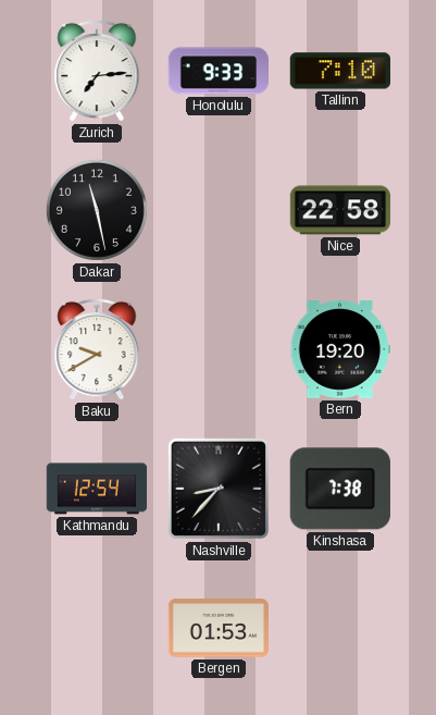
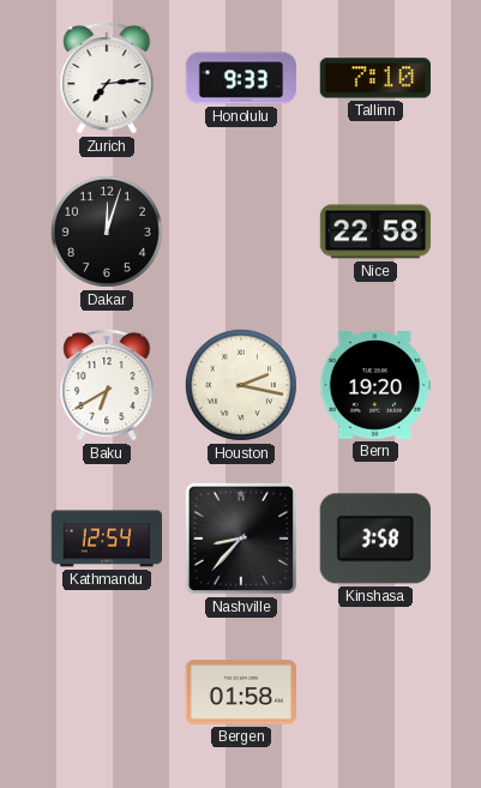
Dakar: 11:28 -> 12:03 (107, 231)
Baku: 9:40 -> 6:40 (107, 385)
Houston: none -> 2:17 (241, 385)
Kinshasa: 7:38 -> 3:58 (375, 539)
Bergen: 01:53 -> 01:58 (241, 692)
